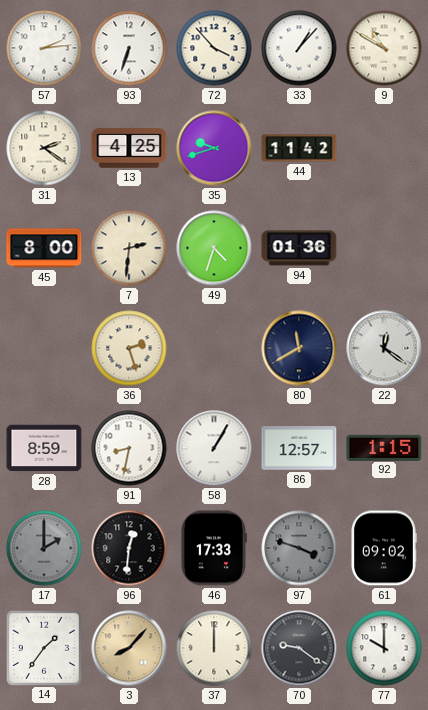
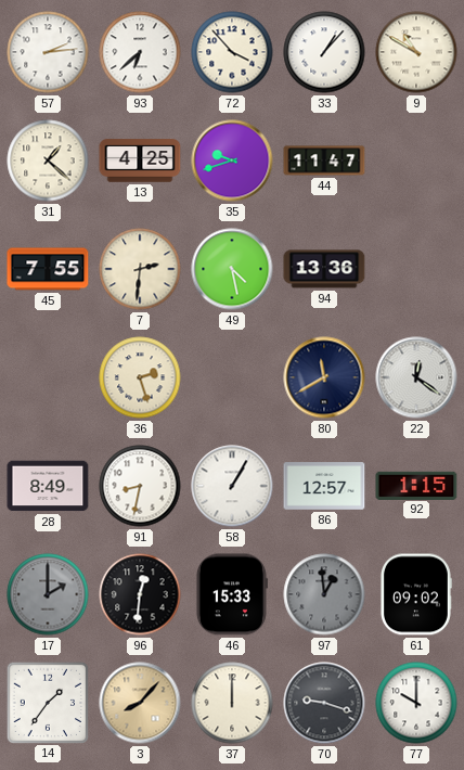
93: 6:33 -> 6:38 (140, 52)
31: 2:21 -> 1:22 (48, 161)
44: 11:42 -> 11:47 (324, 161)
45: 8:00 -> 7:55 (48, 269)
49: 4:33 -> 4:28 (232, 269)
94: 01:36 -> 13:36 (324, 269)
28: 8:59 -> 8:49 (48, 486)
46: 17:33 -> 15:33 (231, 594)
97: 3:48 -> 12:59 (324, 594)
70: 9:21 -> 9:18 (324, 703)
